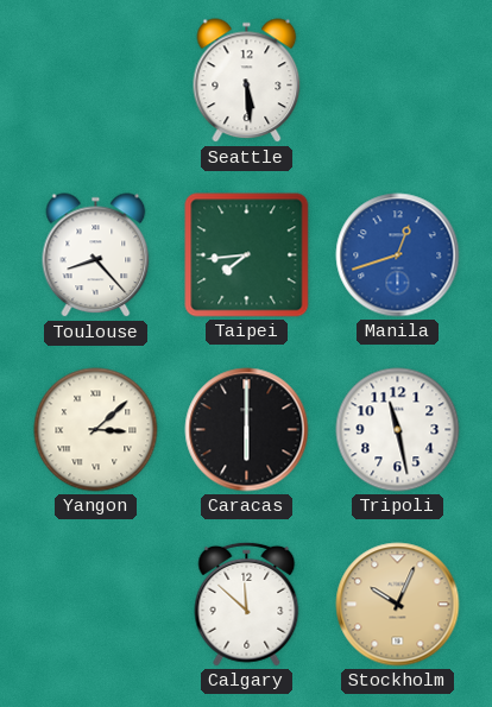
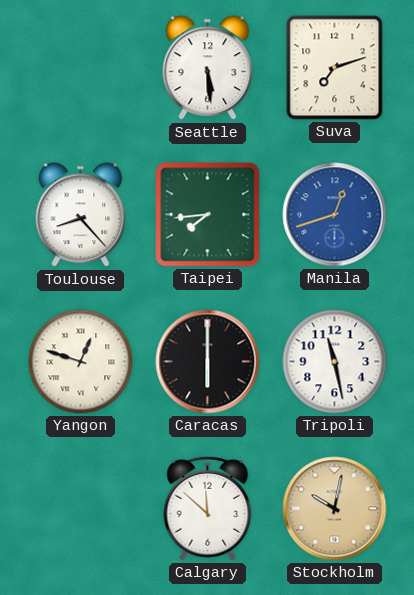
Suva: none -> 7:12 (335, 68)
Yangon: 3:08 -> 12:48 (81, 362)
Stockholm: 10:04 -> 10:02 (335, 509)
